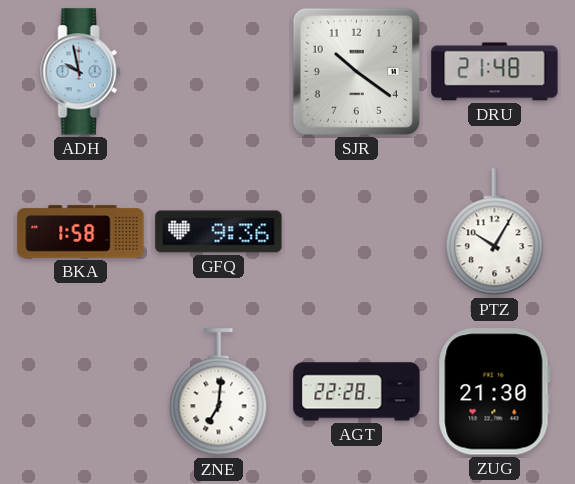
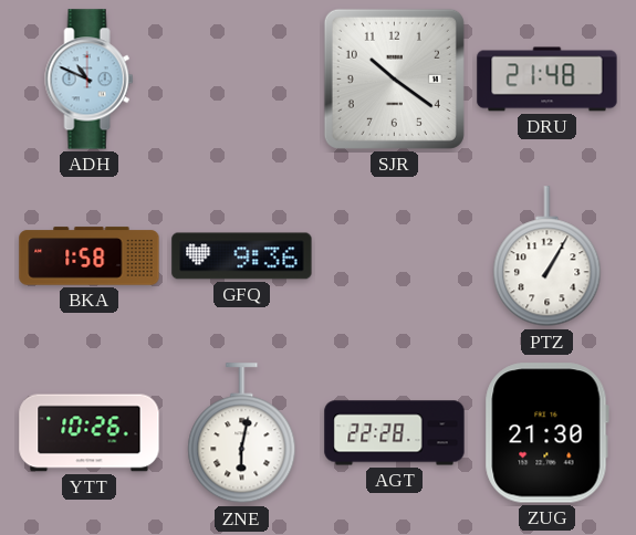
ADH: 9:58 -> 10:49 (90, 80)
PTZ: 10:05 -> 1:05 (548, 256)
YTT: none -> 10:26 (90, 433)
ZNE: 7:01 -> 6:02 (242, 433)
